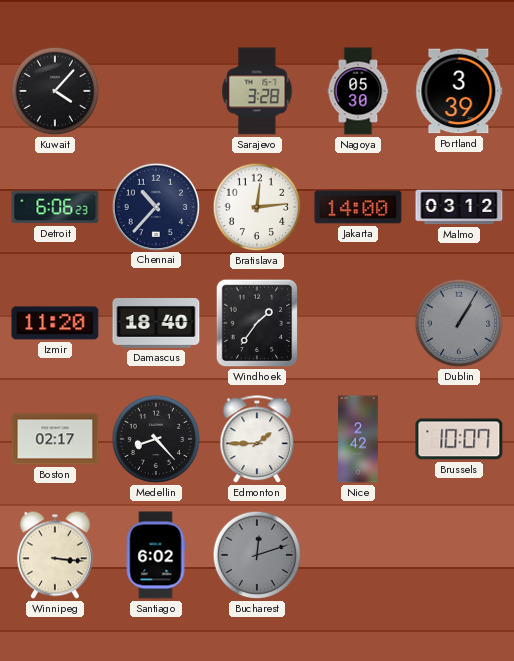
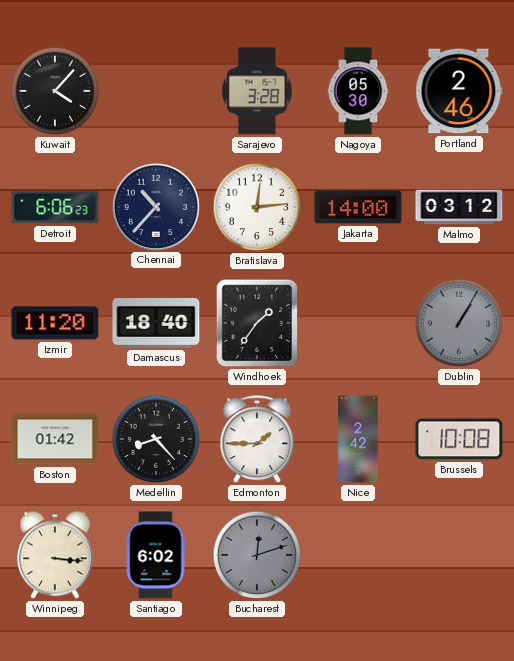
Portland: 3:39 -> 2:46 (459, 91)
Boston: 02:17 -> 01:42 (55, 439)
Brussels: 10:07 -> 10:08 (459, 439)
